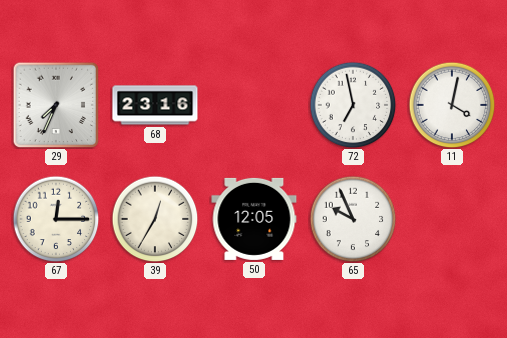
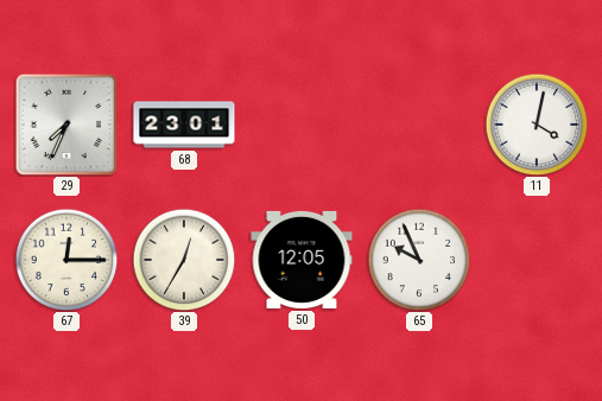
68: 23:16 -> 23:01 (184, 125)
72: 6:58 -> none (353, 105)
